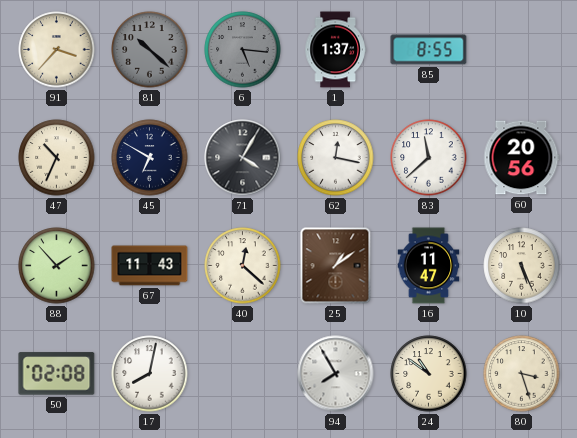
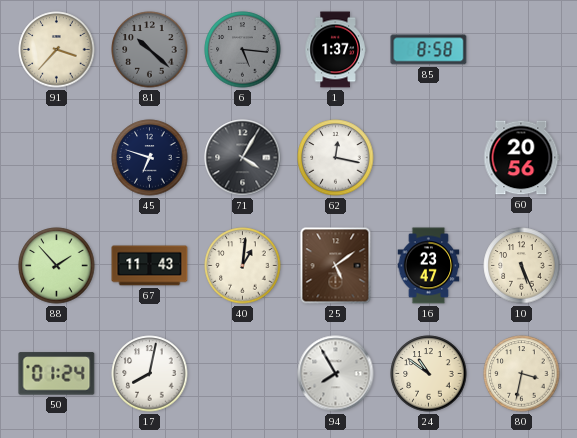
85: 8:55 -> 8:58 (429, 50)
47: 10:34 -> none (57, 158)
45: 6:50 -> 6:48 (150, 158)
83: 11:38 -> none (429, 158)
40: 12:22 -> 1:01 (243, 266)
25: 1:09 -> 5:09 (336, 266)
16: 11:47 -> 23:47 (429, 266)
50: 02:08 -> 01:24 (57, 374)
80: 3:27 -> 3:32 (522, 374)
